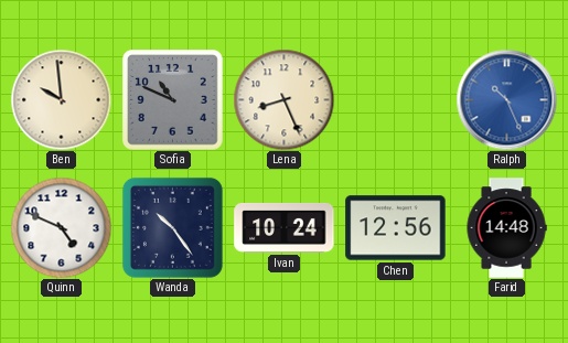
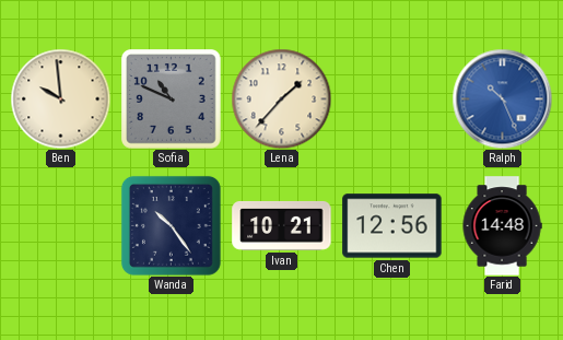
Lena: 8:26 -> 1:37 (281, 98)
Quinn: 4:49 -> none (61, 227)
Ivan: 10:24 -> 10:21 (282, 225)
